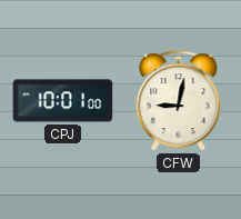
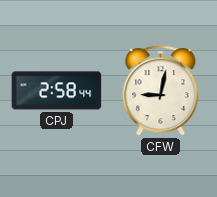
CPJ: 10:01 -> 2:58 (57, 91)
